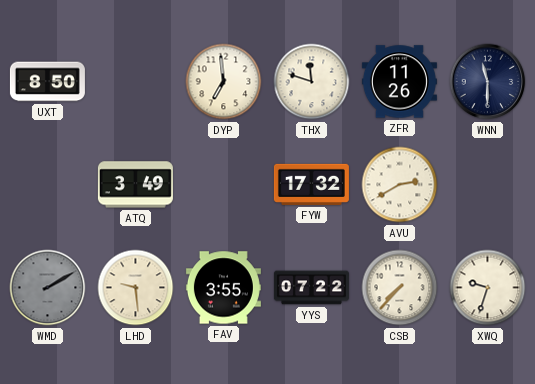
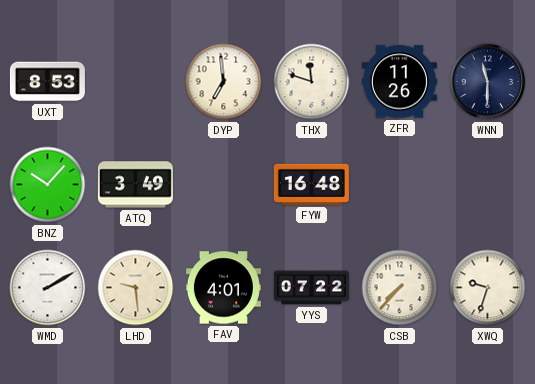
UXT: 8:50 -> 8:53 (47, 82)
BNZ: none -> 10:07 (48, 185)
FYW: 17:32 -> 16:48 (311, 184)
AVU: 2:40 -> none (400, 185)
WMD dial: grey -> white (48, 288)
FAV: 3:55 -> 4:01 (223, 288)
